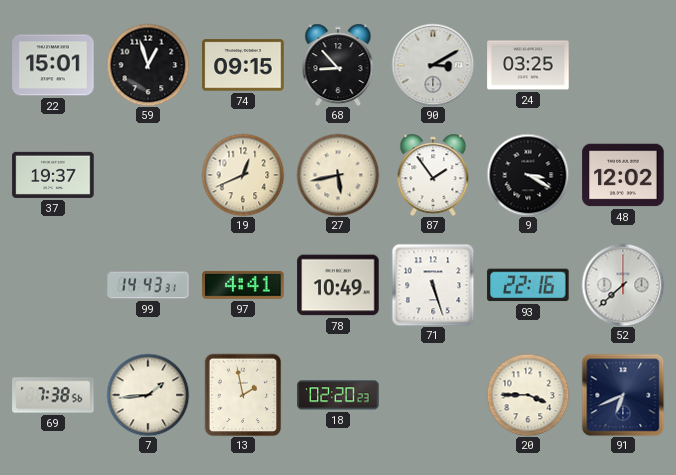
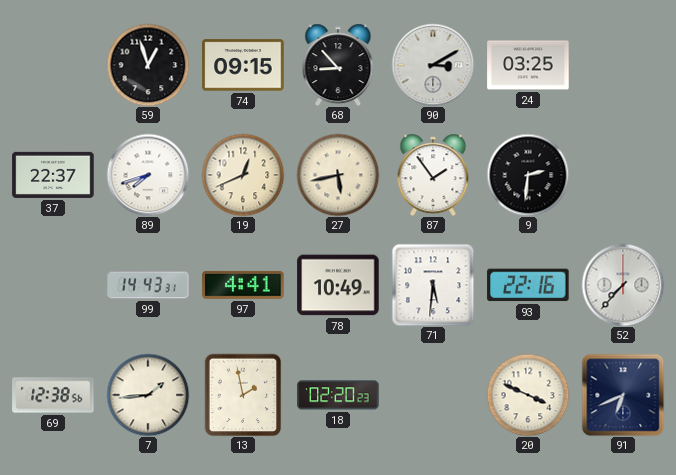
22: 15:01 -> none (53, 65)
37: 19:37 -> 22:37 (53, 175)
89: none -> 7:42 (148, 175)
9: 3:20 -> 2:31 (528, 175)
48: 12:02 -> none (623, 175)
71: 5:27 -> 5:31 (433, 285)
52: 7:38 -> 7:37 (623, 285)
69: 7:38 -> 12:38 (53, 395)
20: 3:45 -> 3:49 (528, 395)
